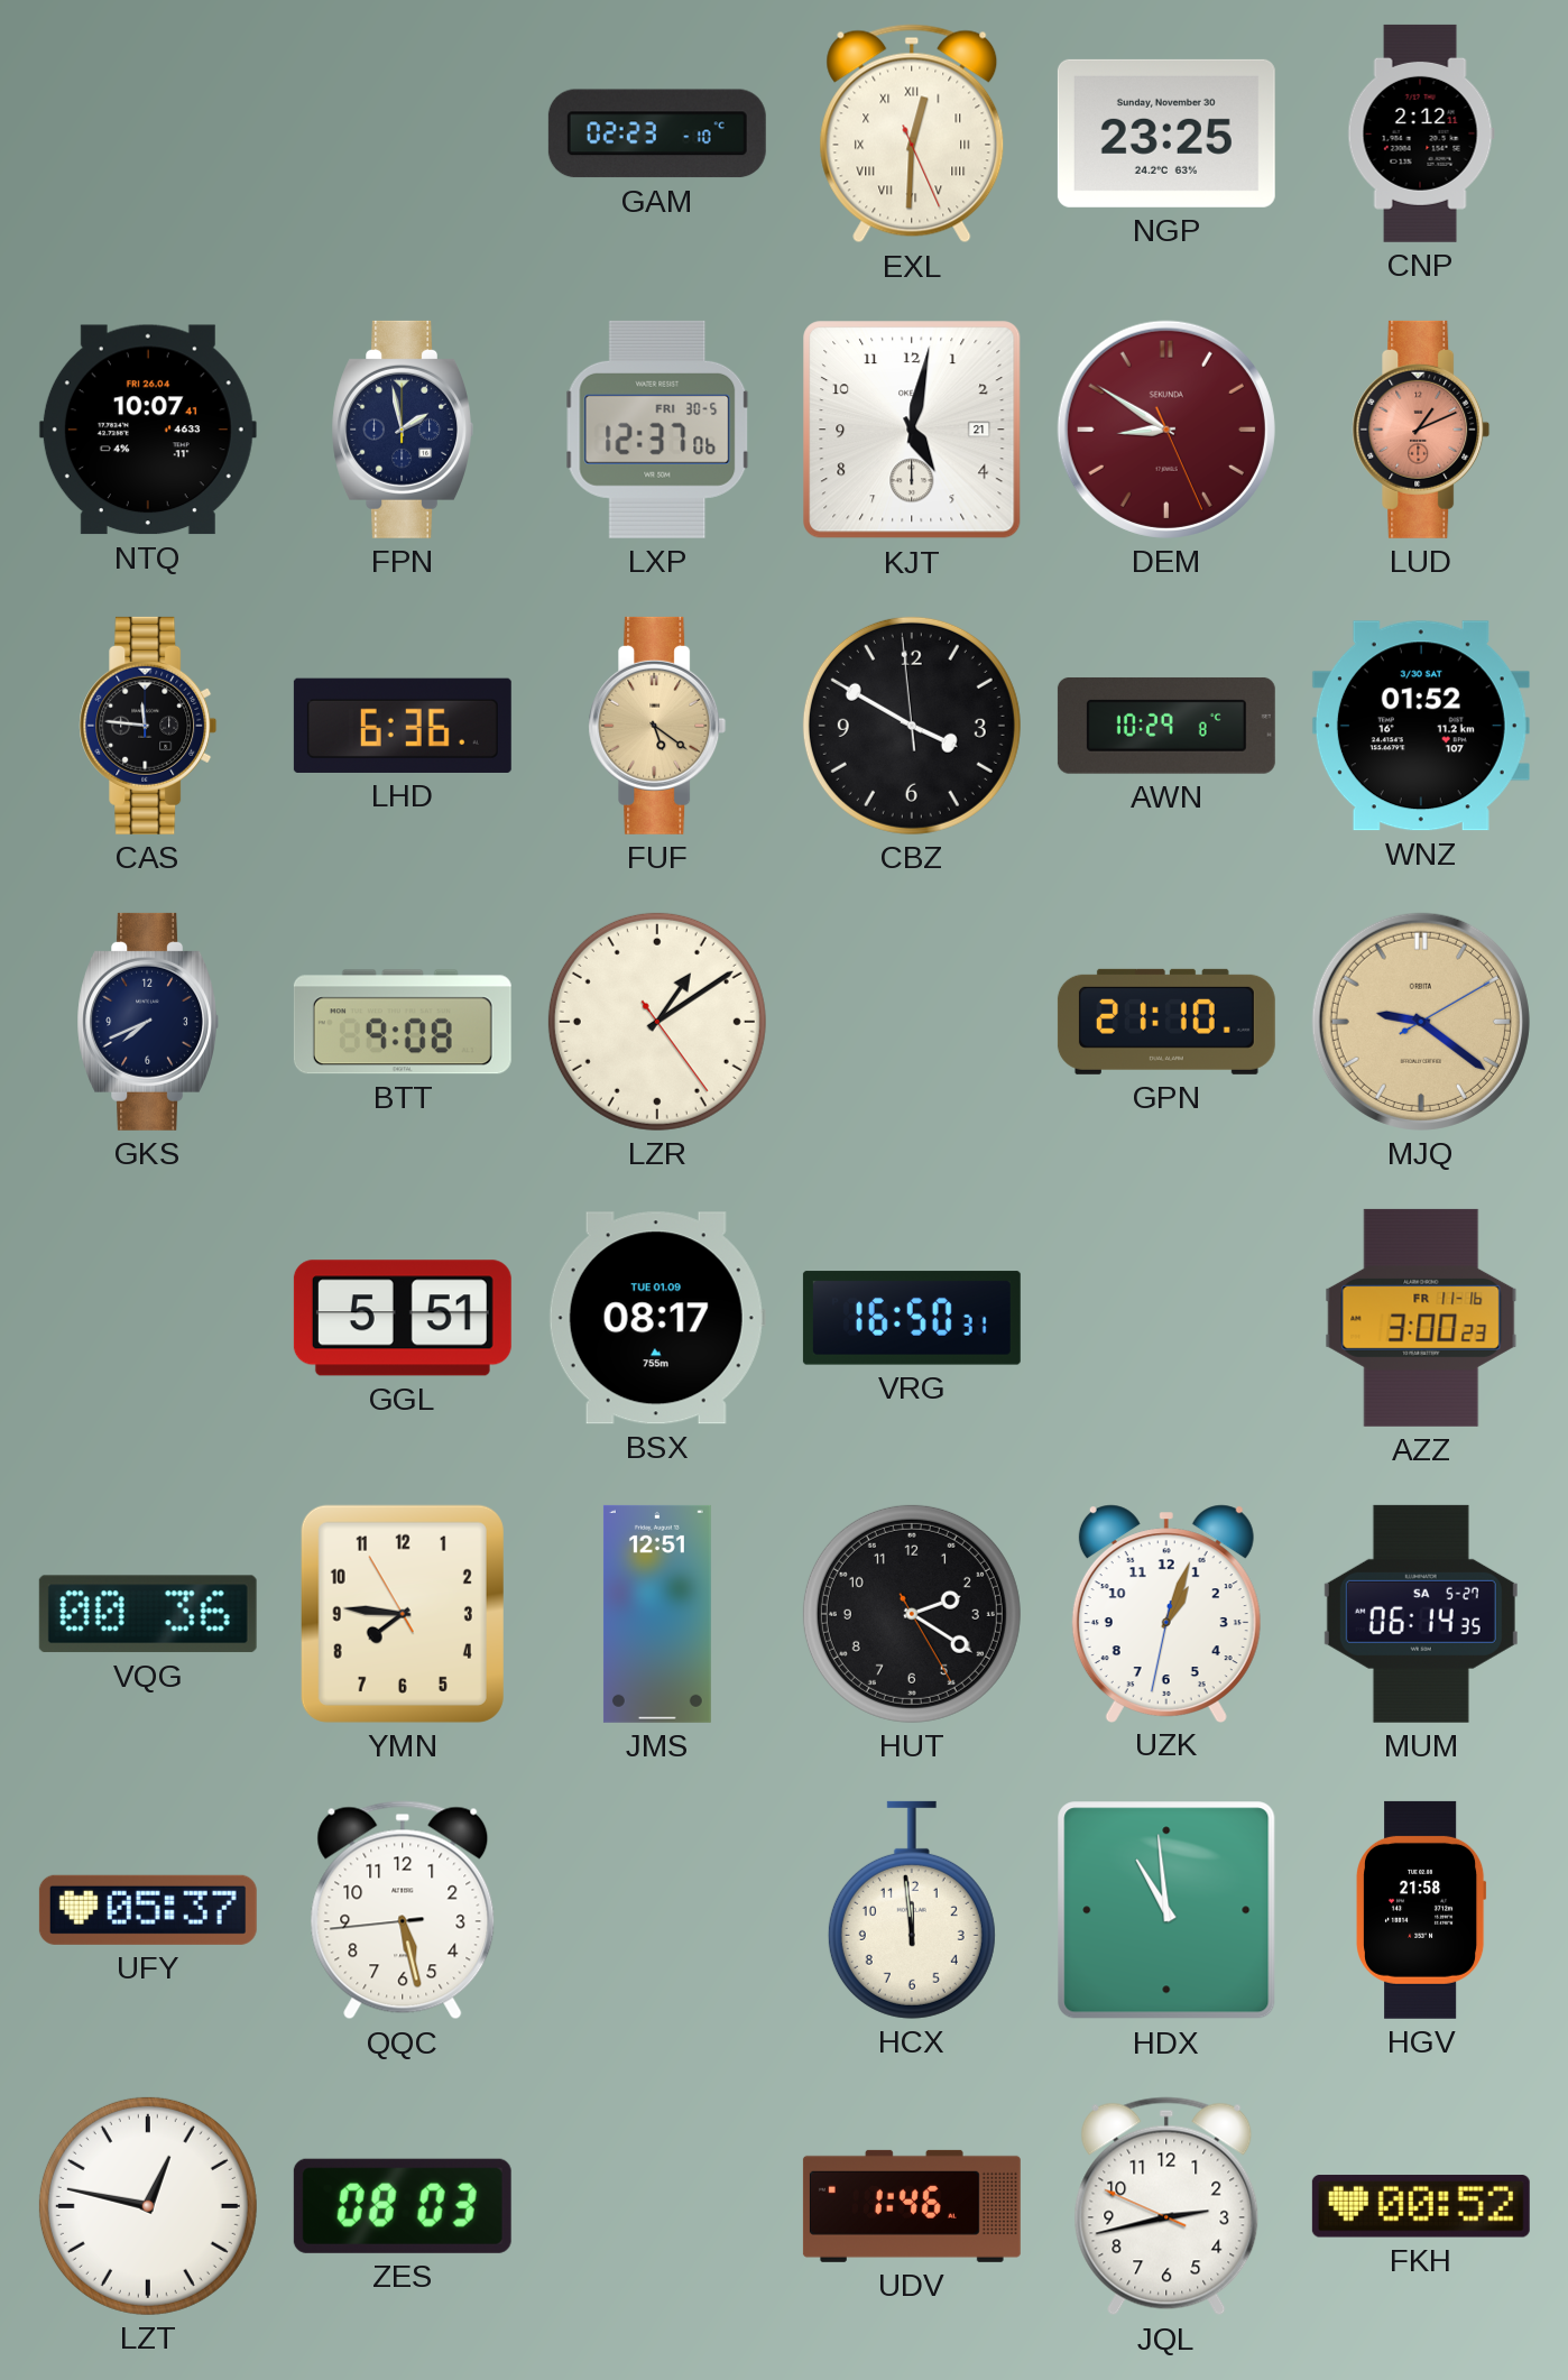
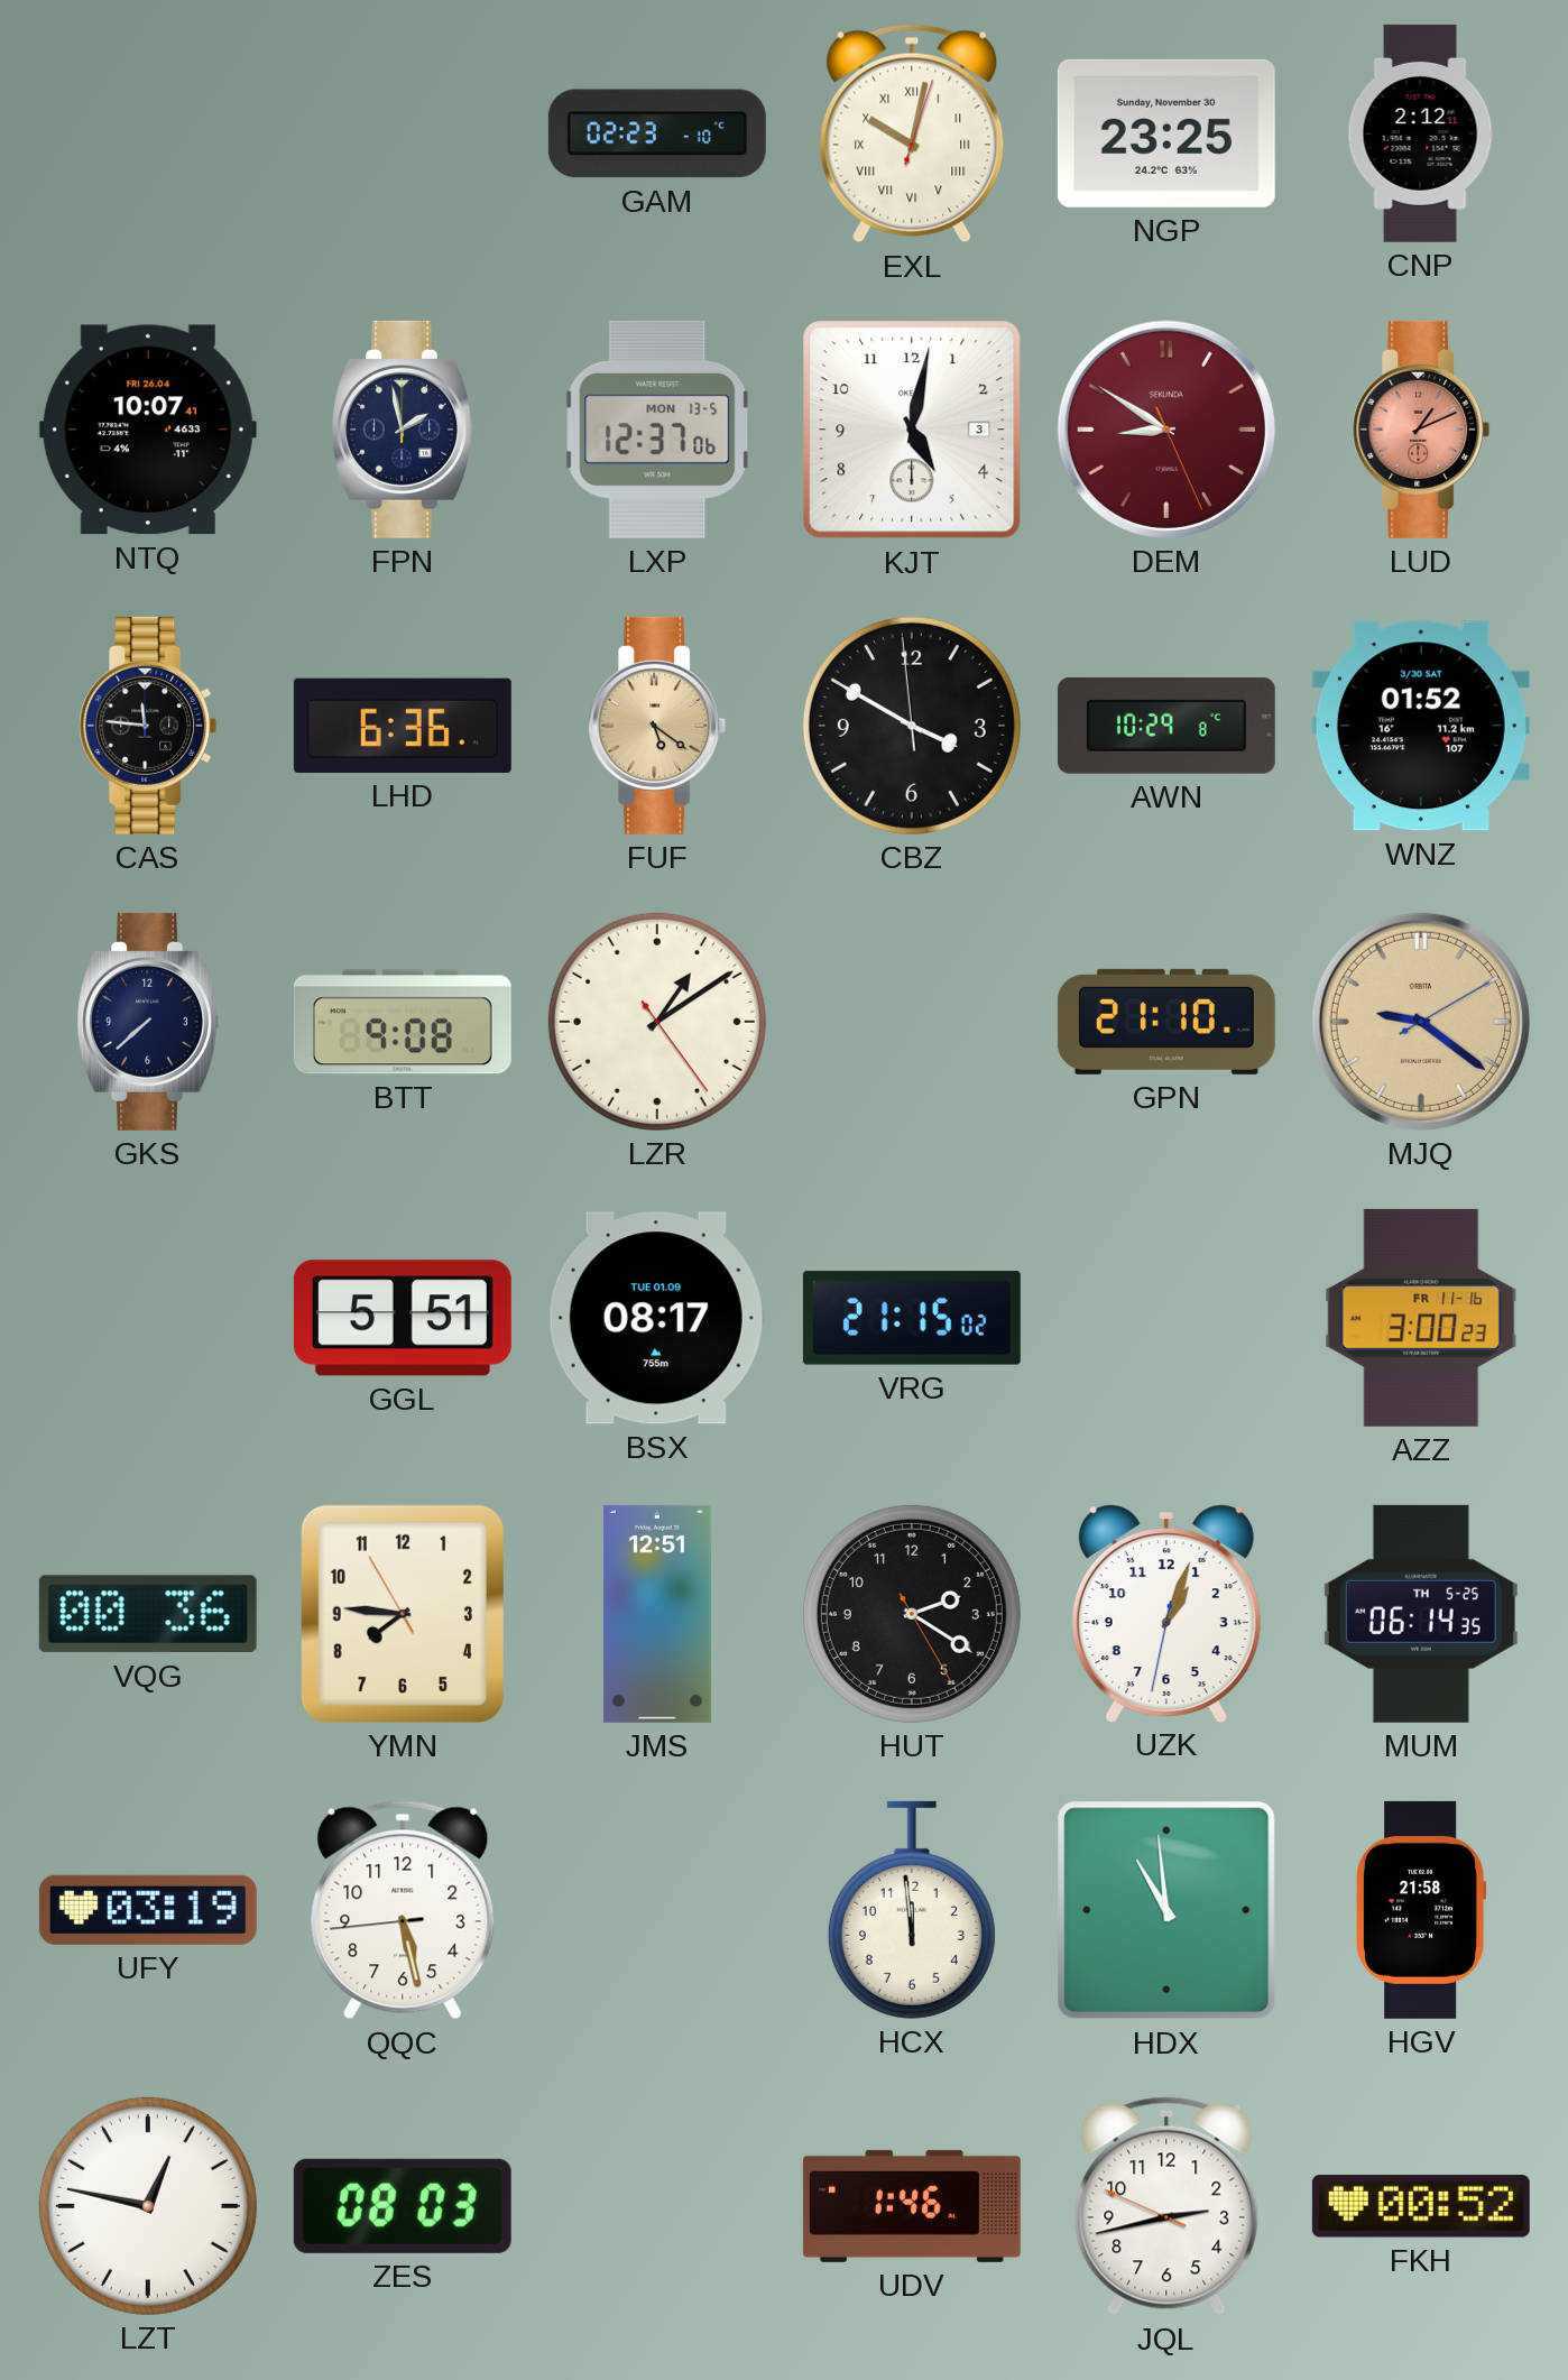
EXL: 12:30 -> 10:02 (912, 133)
LXP date: FRI 30-5 -> MON 13-5 (657, 430)
KJT date: 21 -> 3 (912, 430)
GKS: 7:41 -> 7:38 (147, 1022)
VRG: 16:50 -> 21:15 (912, 1318)
MUM date: SA 5-27 -> TH 5-25 (1421, 1614)
UFY: 05:37 -> 03:19 (148, 1910)
